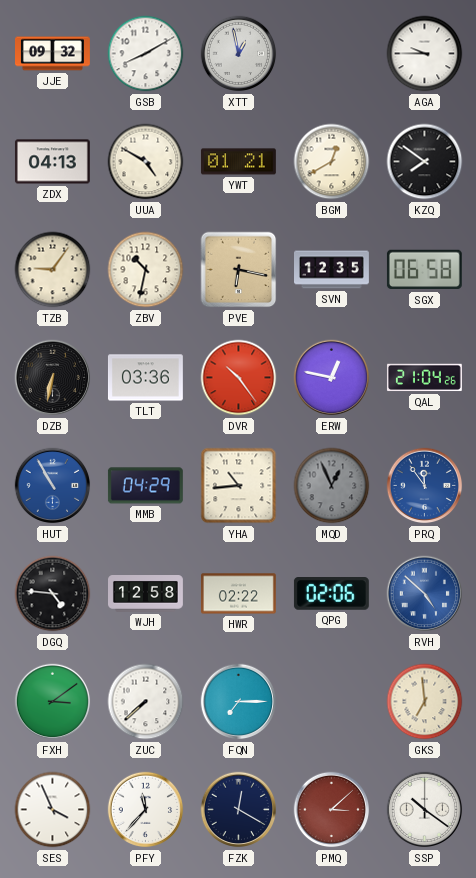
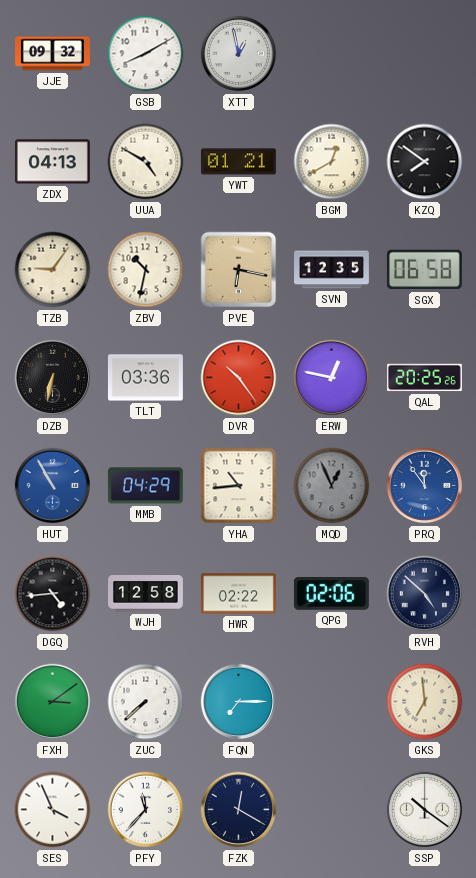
AGA: 9:45 -> none (425, 54)
QAL: 21:04 -> 20:25 (424, 378)
DGQ: 4:46 -> 4:44 (53, 594)
RVH dial: blue -> navy (425, 594)
PMQ: 3:08 -> none (332, 810)
